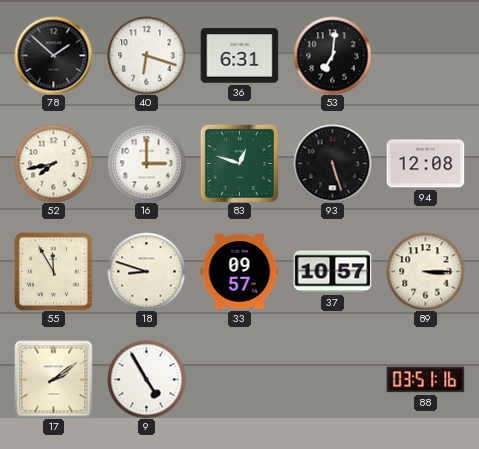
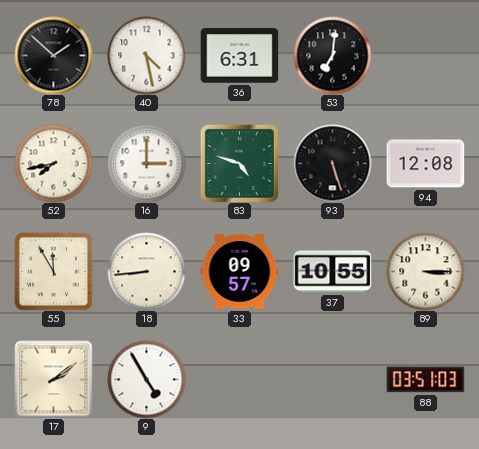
40: 6:18 -> 4:28 (146, 55)
83: 12:48 -> 4:48 (239, 163)
18: 8:48 -> 8:44 (146, 271)
37: 10:57 -> 10:55 (332, 272)
88: 03:51:16 -> 03:51:03 (425, 380)
